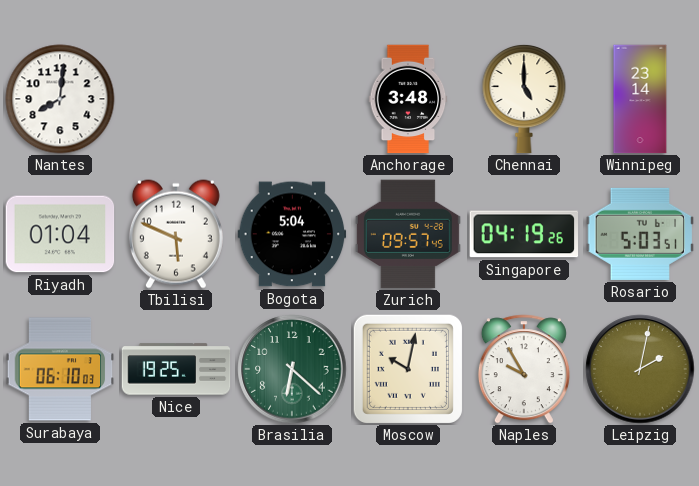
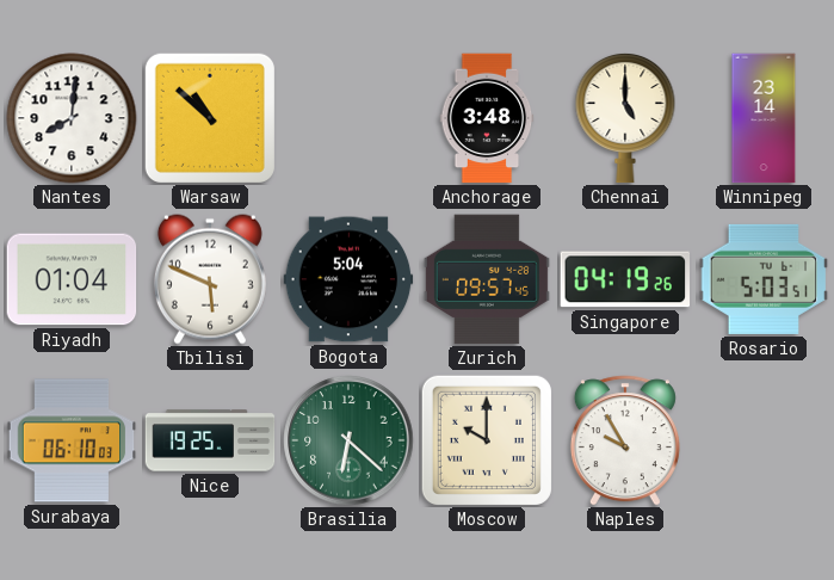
Warsaw: none -> 10:52 (210, 118)
Moscow: 10:02 -> 10:00 (487, 440)
Leipzig: 2:02 -> none (640, 369)
